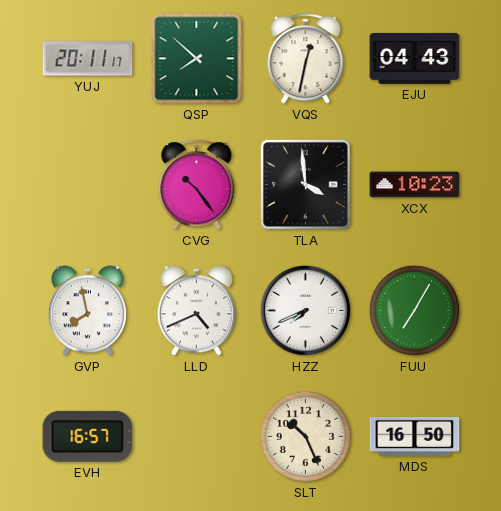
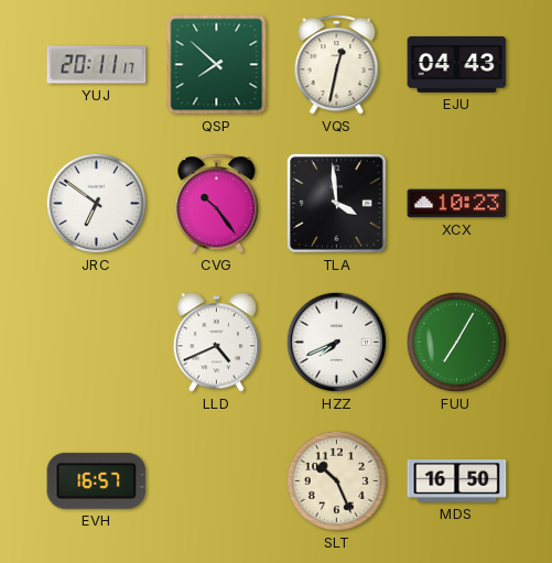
JRC: none -> 6:51 (96, 203)
GVP: 7:58 -> none (87, 311)
